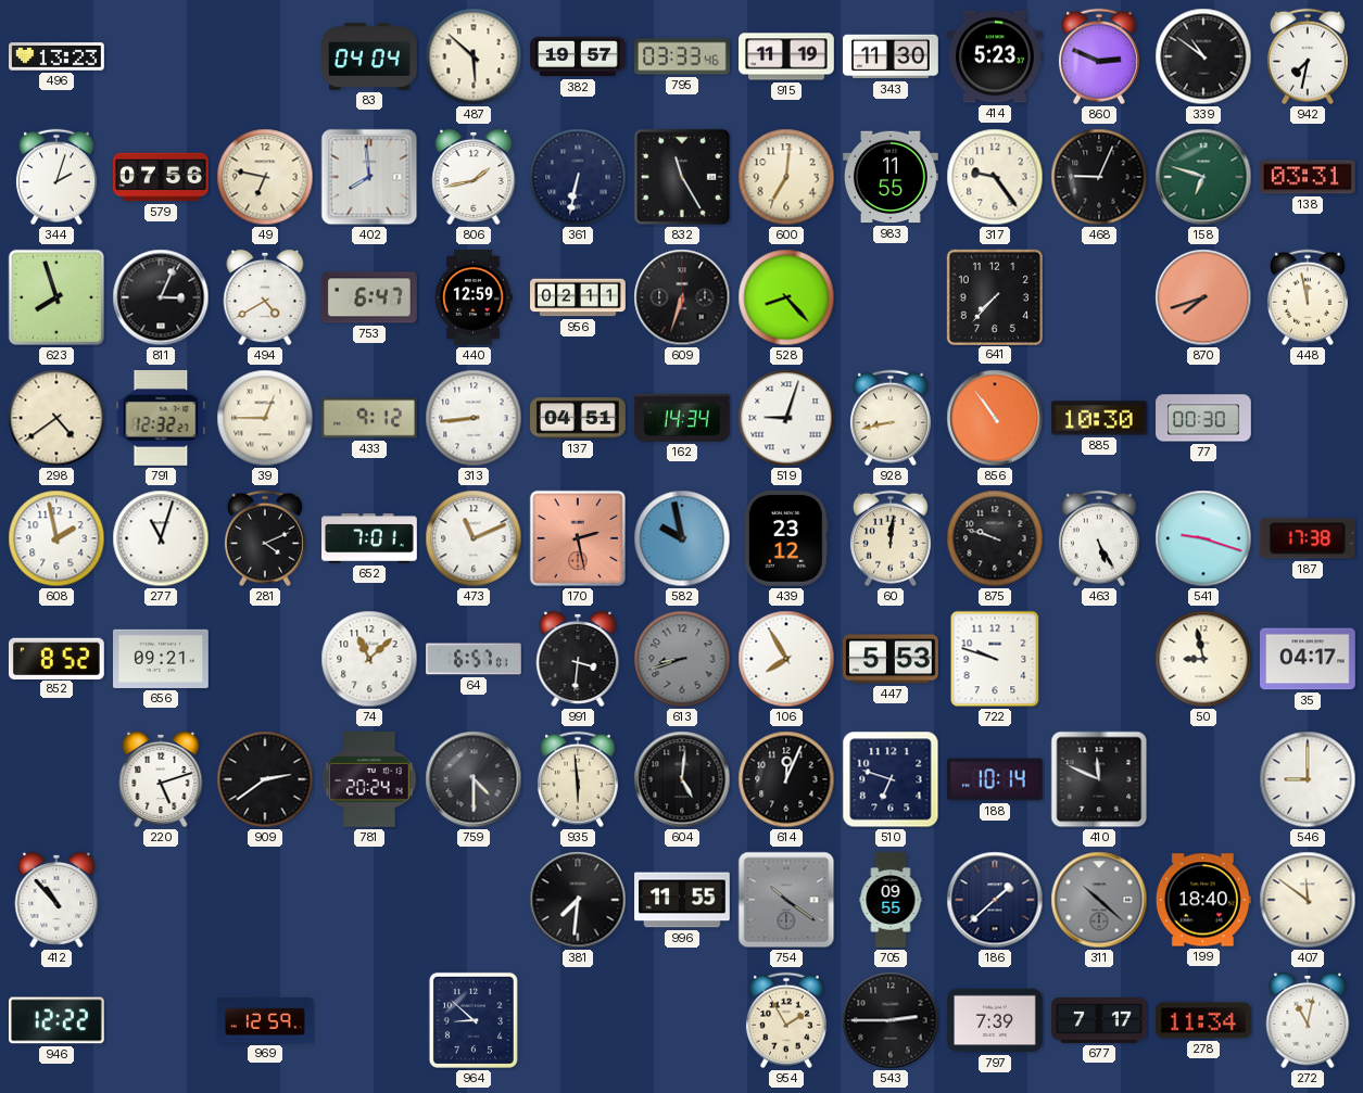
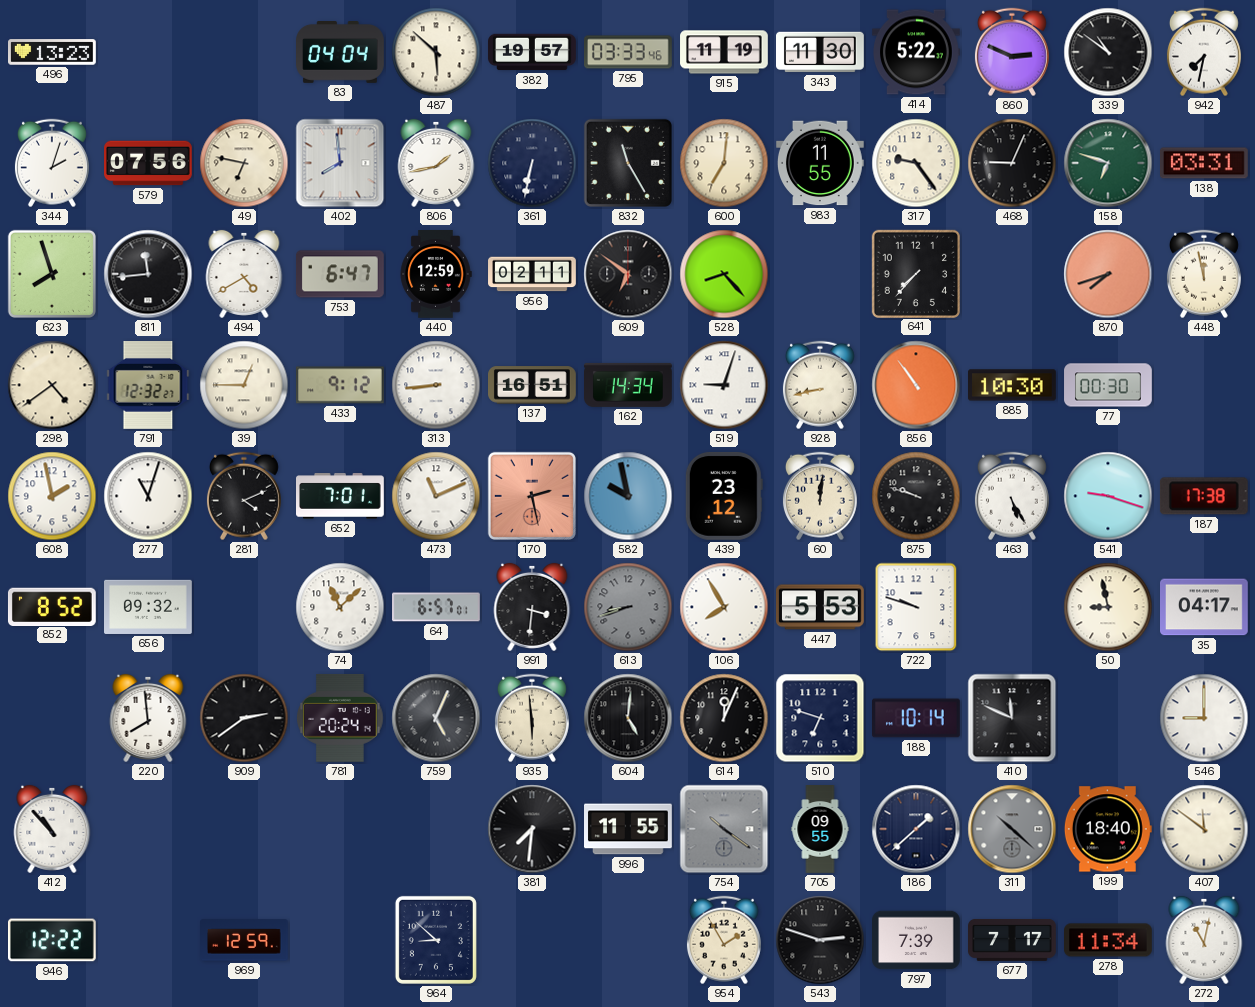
414: 5:23 -> 5:22 (917, 52)
811: 3:04 -> 11:44 (148, 274)
609: 6:33 -> 6:51 (628, 274)
137: 04:51 -> 16:51 (533, 385)
656: 09:21 -> 09:32 (149, 607)
220: 5:12 -> 7:59 (148, 718)
759: 4:30 -> 5:04 (436, 718)
543: 2:45 -> 2:48 (820, 940)
